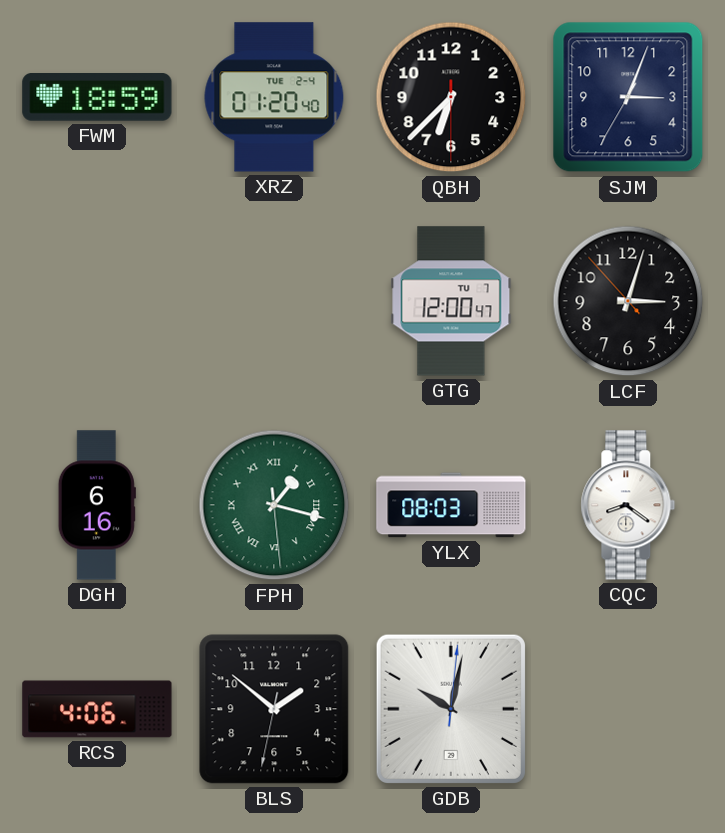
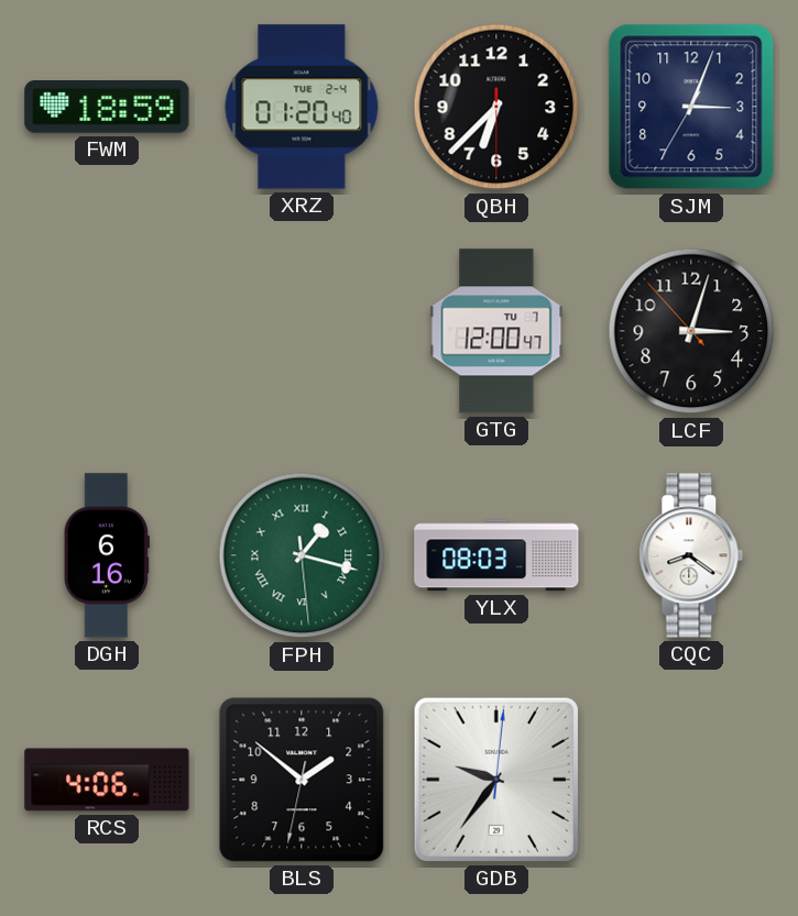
GDB: 10:02 -> 9:36 (496, 780)
